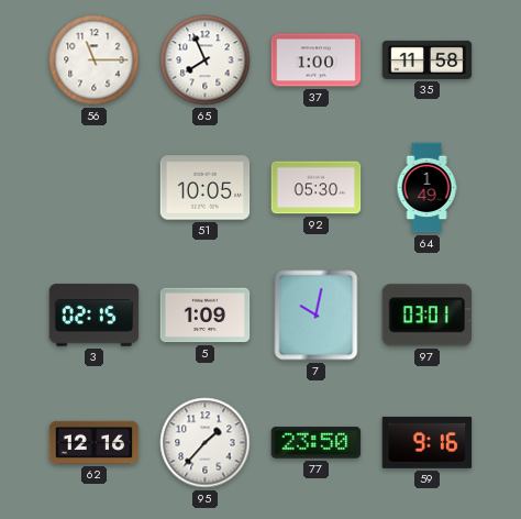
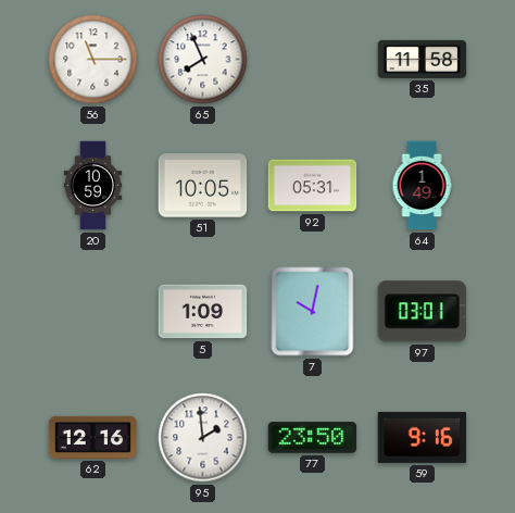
37: 1:00 -> none (317, 60)
20: none -> 10:59 (93, 186)
92: 05:30 -> 05:31 (313, 186)
3: 02:15 -> none (95, 316)
95: 1:37 -> 1:59 (203, 438)
